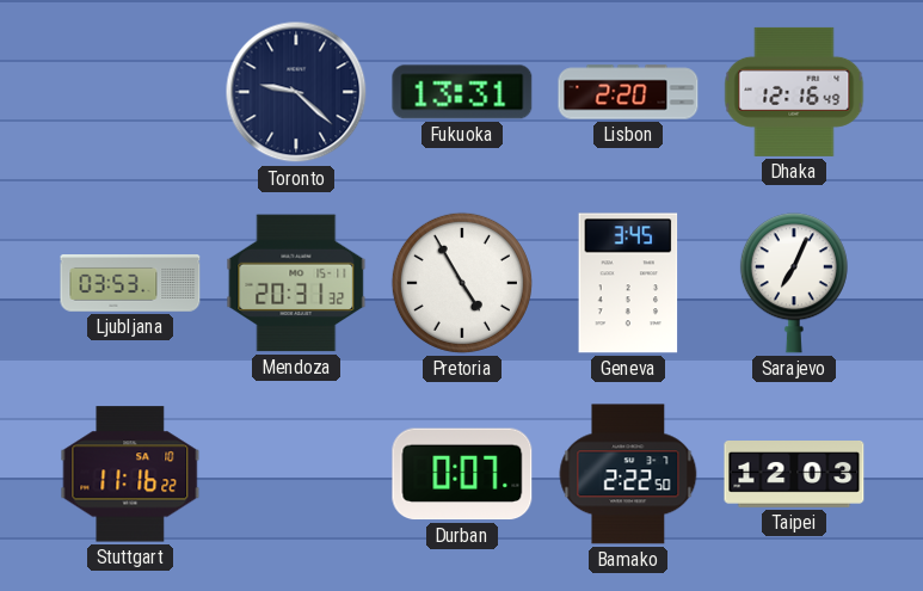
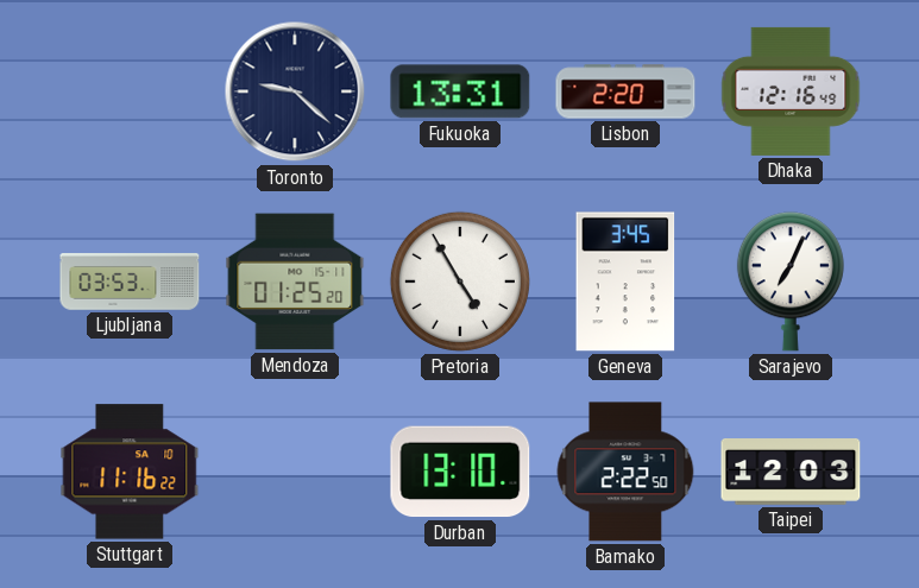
Mendoza: 20:31 -> 01:25 (295, 282)
Durban: 0:07 -> 13:10 (460, 472)
